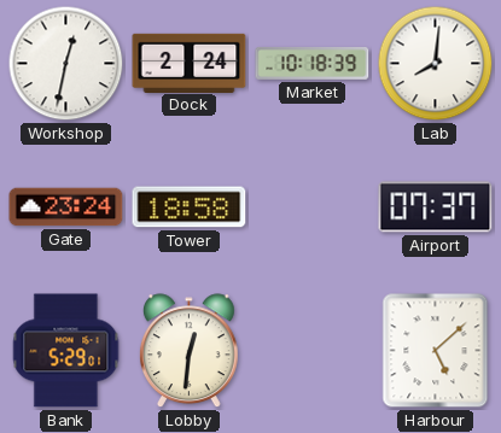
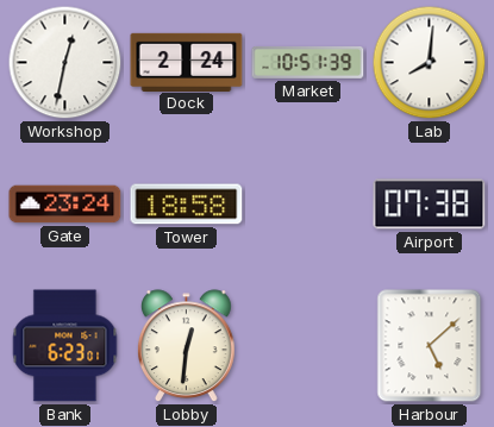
Market: 10:18 -> 10:51 (308, 62)
Airport: 07:37 -> 07:38 (430, 205)
Bank: 5:29 -> 6:23 (65, 346)
